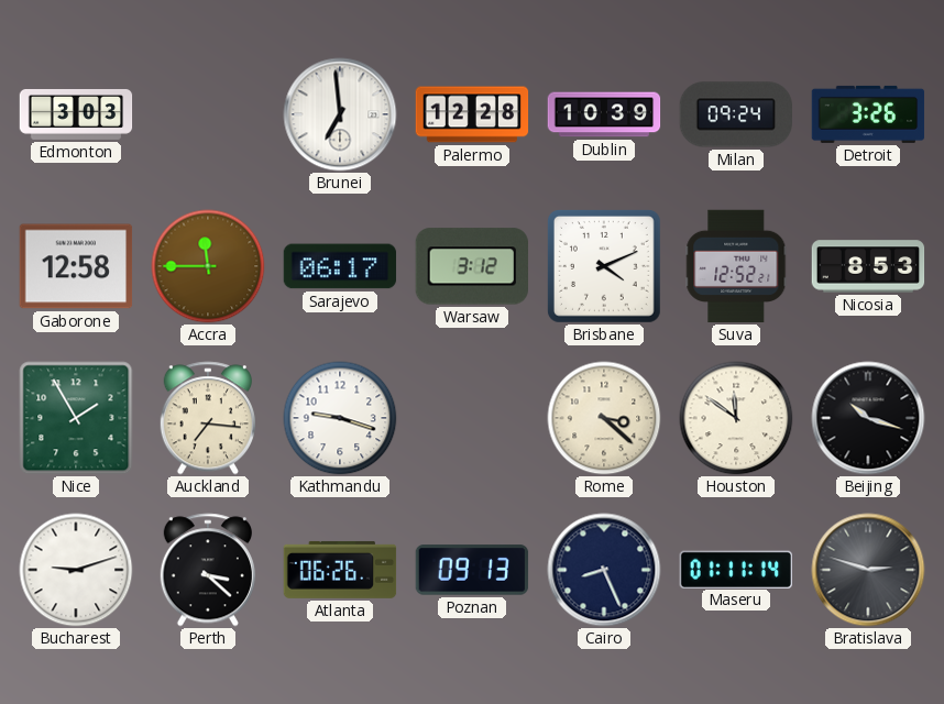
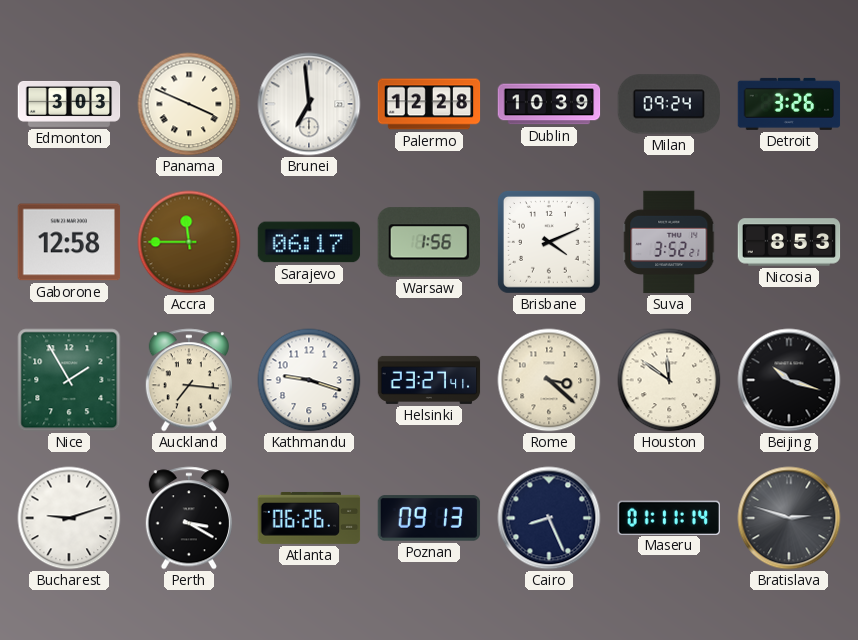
Panama: none -> 3:49 (189, 104)
Warsaw: 3:12 -> 1:56 (428, 242)
Suva: 12:52 -> 3:52 (669, 242)
Helsinki: none -> 23:27 (429, 380)
Perth: 3:22 -> 3:20 (189, 518)
